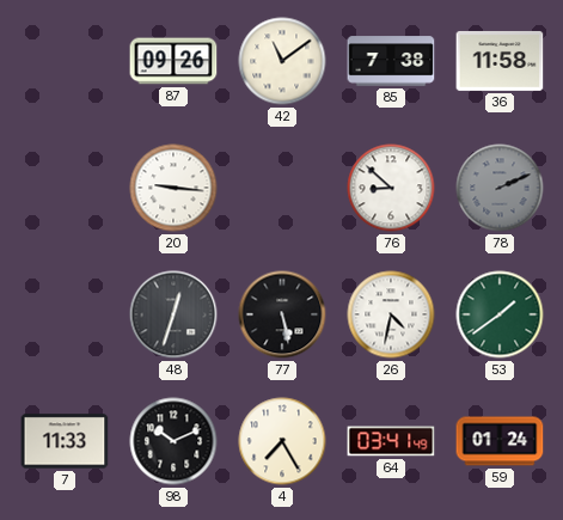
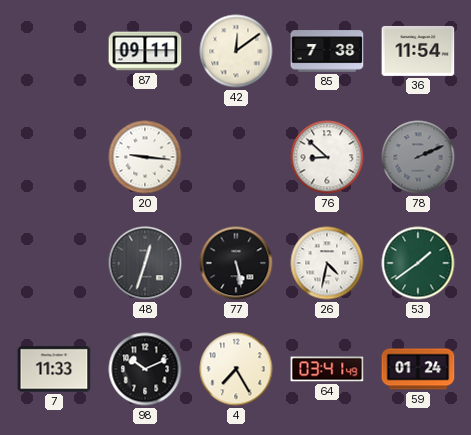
87: 09:26 -> 09:11 (145, 51)
42: 11:09 -> 12:09 (236, 51)
36: 11:58 -> 11:54 (418, 51)
